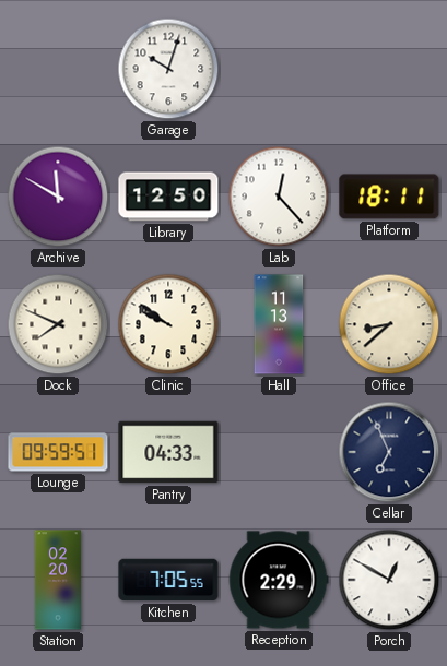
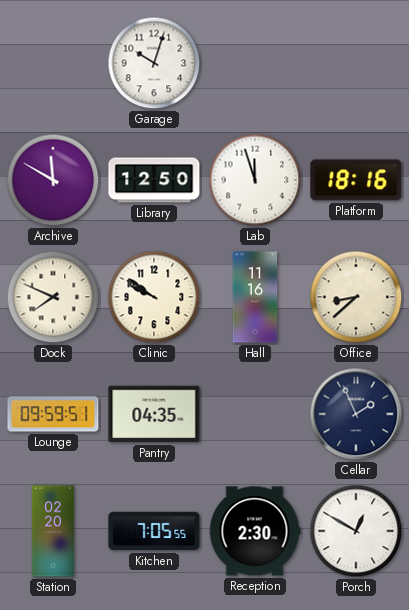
Lab: 12:23 -> 11:57 (255, 180)
Platform: 18:11 -> 18:16 (356, 180)
Hall: 11:13 -> 11:16 (255, 297)
Pantry: 04:33 -> 04:35 (154, 414)
Cellar: 6:56 -> 1:56 (356, 414)
Reception: 2:29 -> 2:30 (255, 531)
